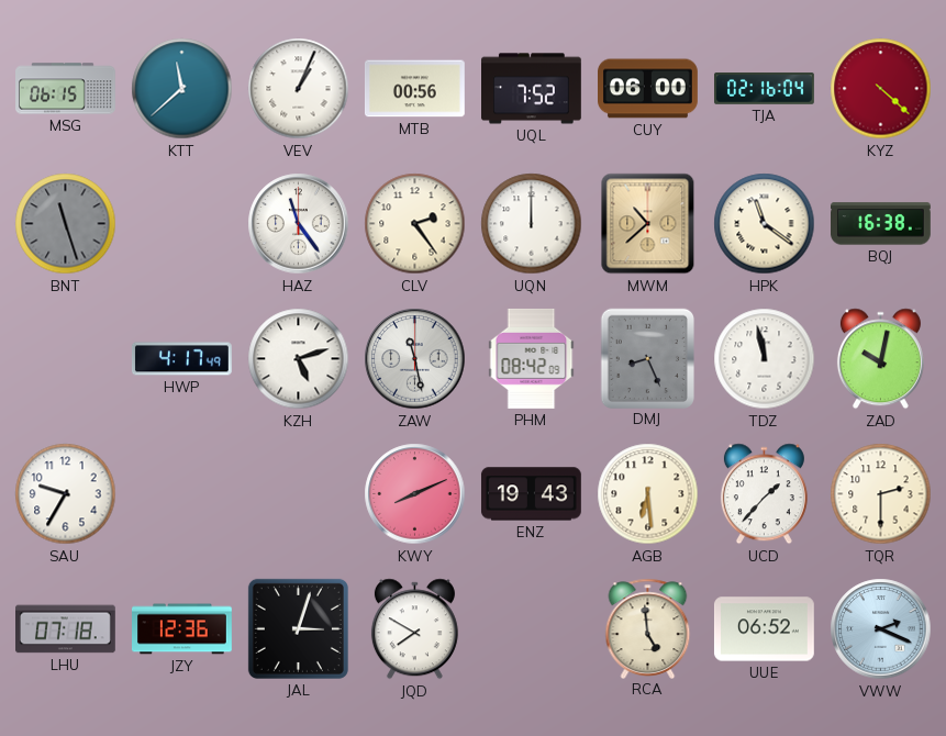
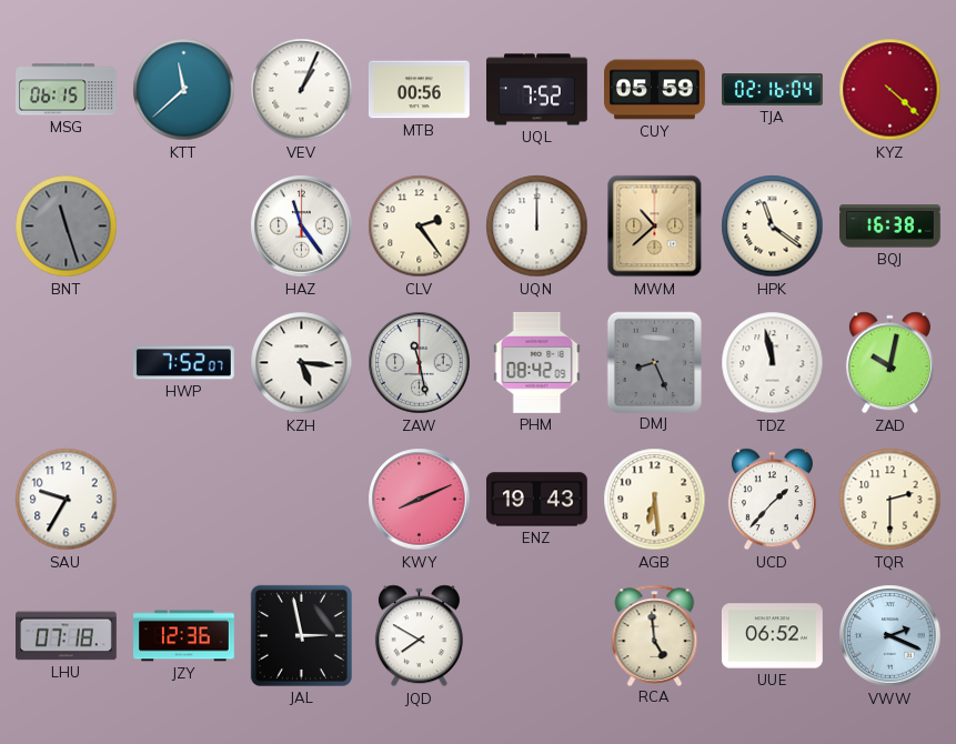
CUY: 06:00 -> 05:59 (655, 90)
HWP: 4:17 -> 7:52 (184, 363)
KZH: 5:12 -> 5:16 (302, 363)
JAL: 3:03 -> 2:58 (301, 635)
